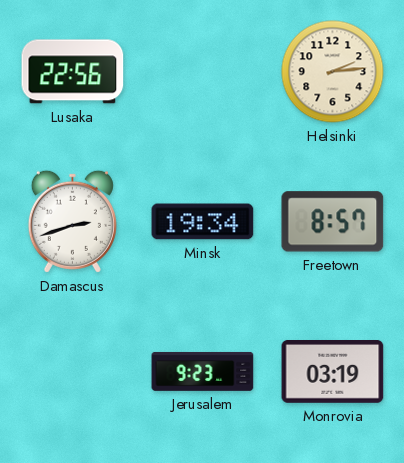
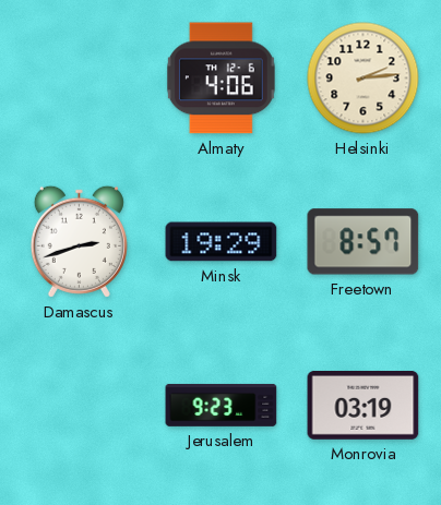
Lusaka: 22:56 -> none (73, 72)
Almaty: none -> 4:06 (221, 79)
Minsk: 19:34 -> 19:29 (222, 242)
